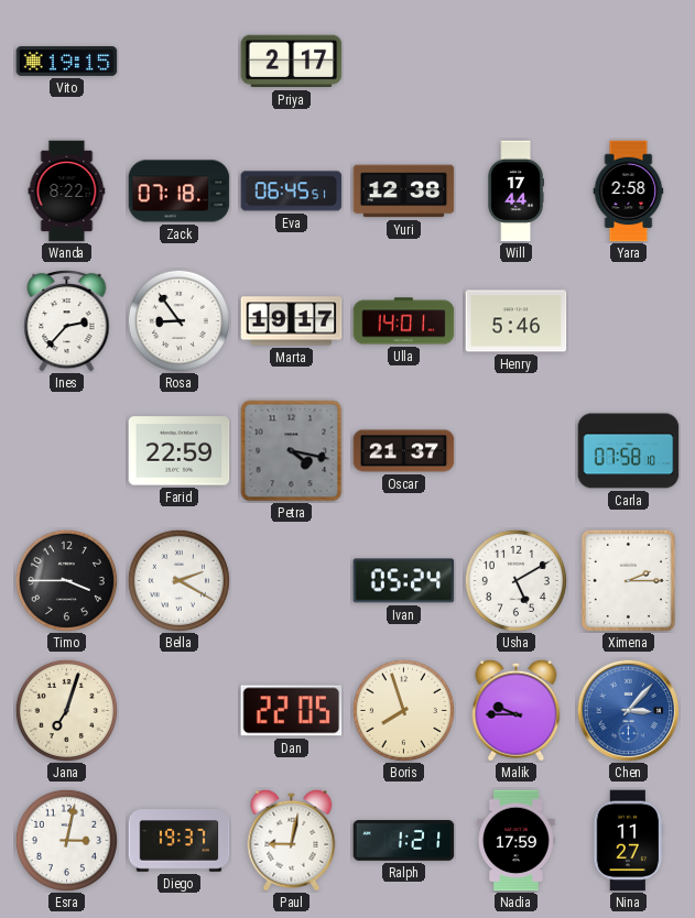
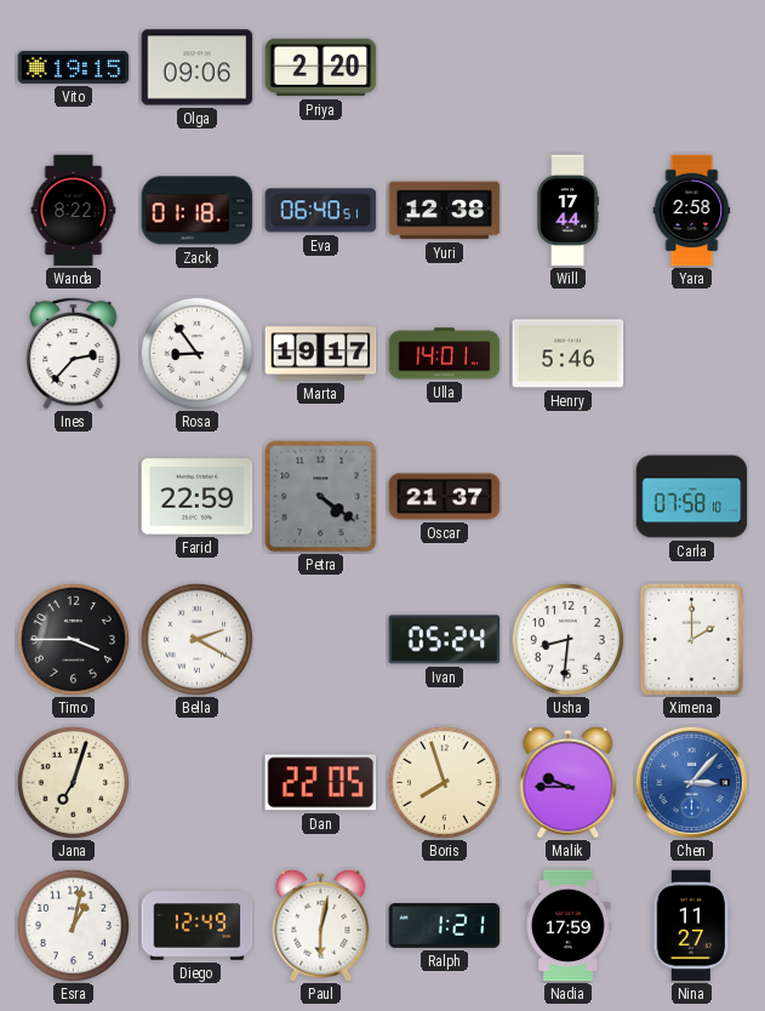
Olga: none -> 09:06 (198, 68)
Priya: 2:17 -> 2:20 (321, 68)
Zack: 07:18 -> 01:18 (198, 211)
Eva: 06:45 -> 06:40 (321, 211)
Petra: 4:17 -> 4:21 (321, 497)
Usha: 5:10 -> 8:31 (567, 639)
Ximena: 2:15 -> 2:00 (691, 639)
Esra: 3:02 -> 1:02 (73, 925)
Diego: 19:37 -> 12:49 (198, 926)
Paul: 9:02 -> 6:02 (321, 925)
